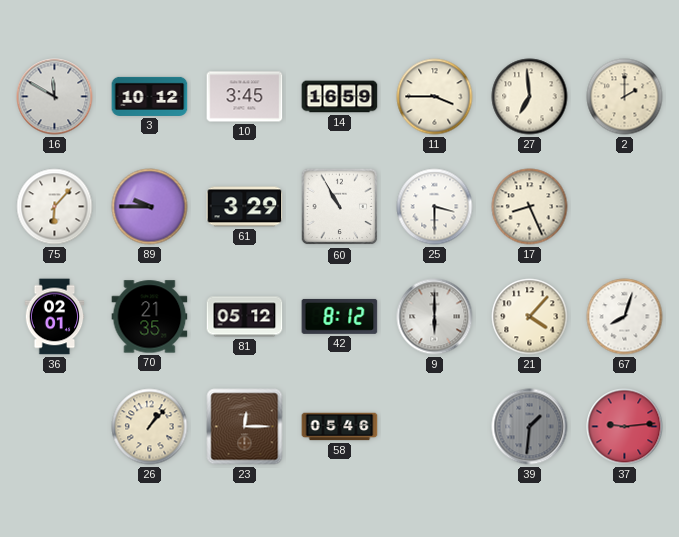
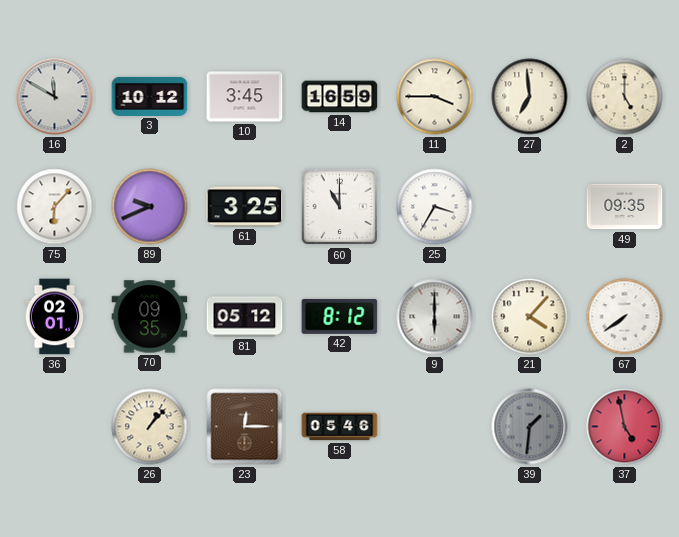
2: 2:00 -> 5:00 (625, 97)
89: 9:45 -> 9:41 (150, 207)
61: 3:29 -> 3:25 (245, 207)
60: 10:55 -> 11:00 (340, 207)
25: 3:30 -> 3:35 (435, 207)
17: 8:26 -> none (530, 207)
49: none -> 09:35 (625, 207)
70: 21:35 -> 09:35 (150, 317)
67: 8:03 -> 7:39 (625, 317)
37: 9:14 -> 4:58 (625, 427)
